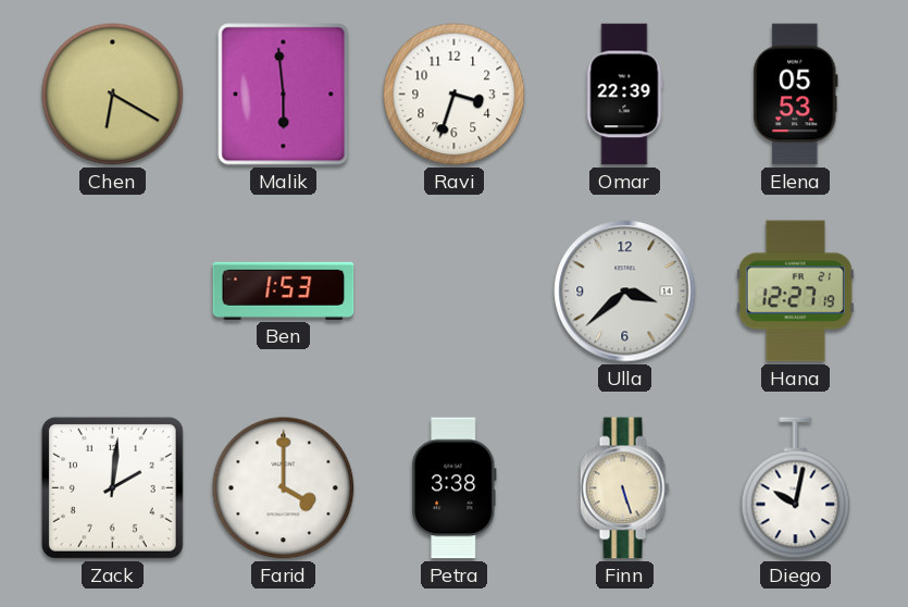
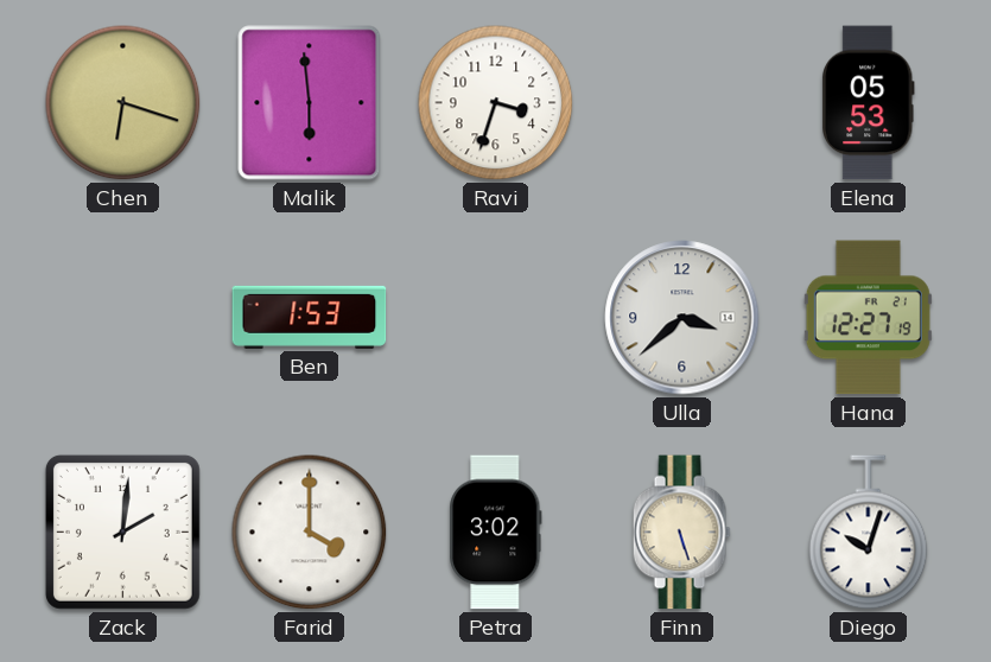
Chen: 6:20 -> 6:18 (123, 103)
Omar: 22:39 -> none (624, 95)
Petra: 3:38 -> 3:02 (496, 533)
Diego: 10:02 -> 10:03 (869, 533)
